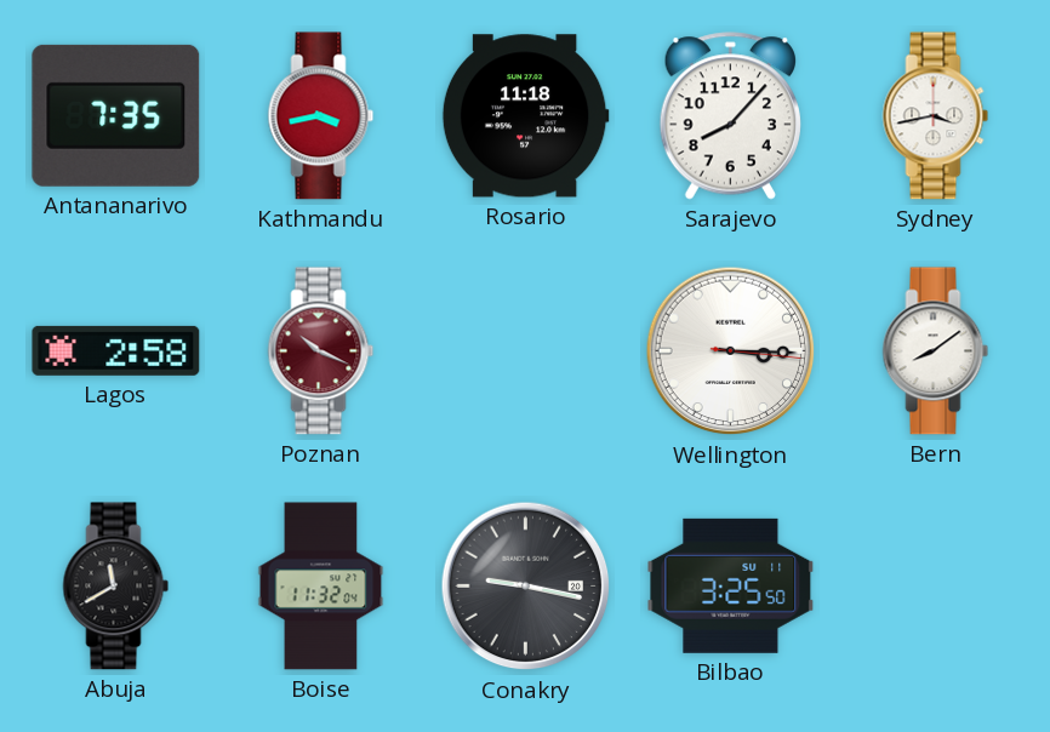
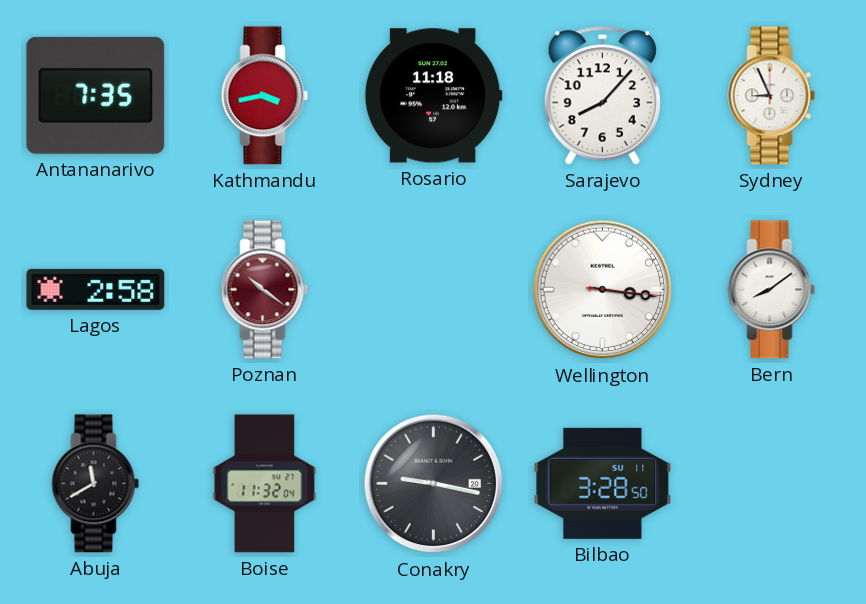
Sydney: 3:43 -> 8:56 (772, 96)
Poznan: 10:19 -> 10:21 (265, 290)
Wellington: 3:15 -> 3:16 (603, 290)
Bilbao: 3:25 -> 3:28 (603, 483)
